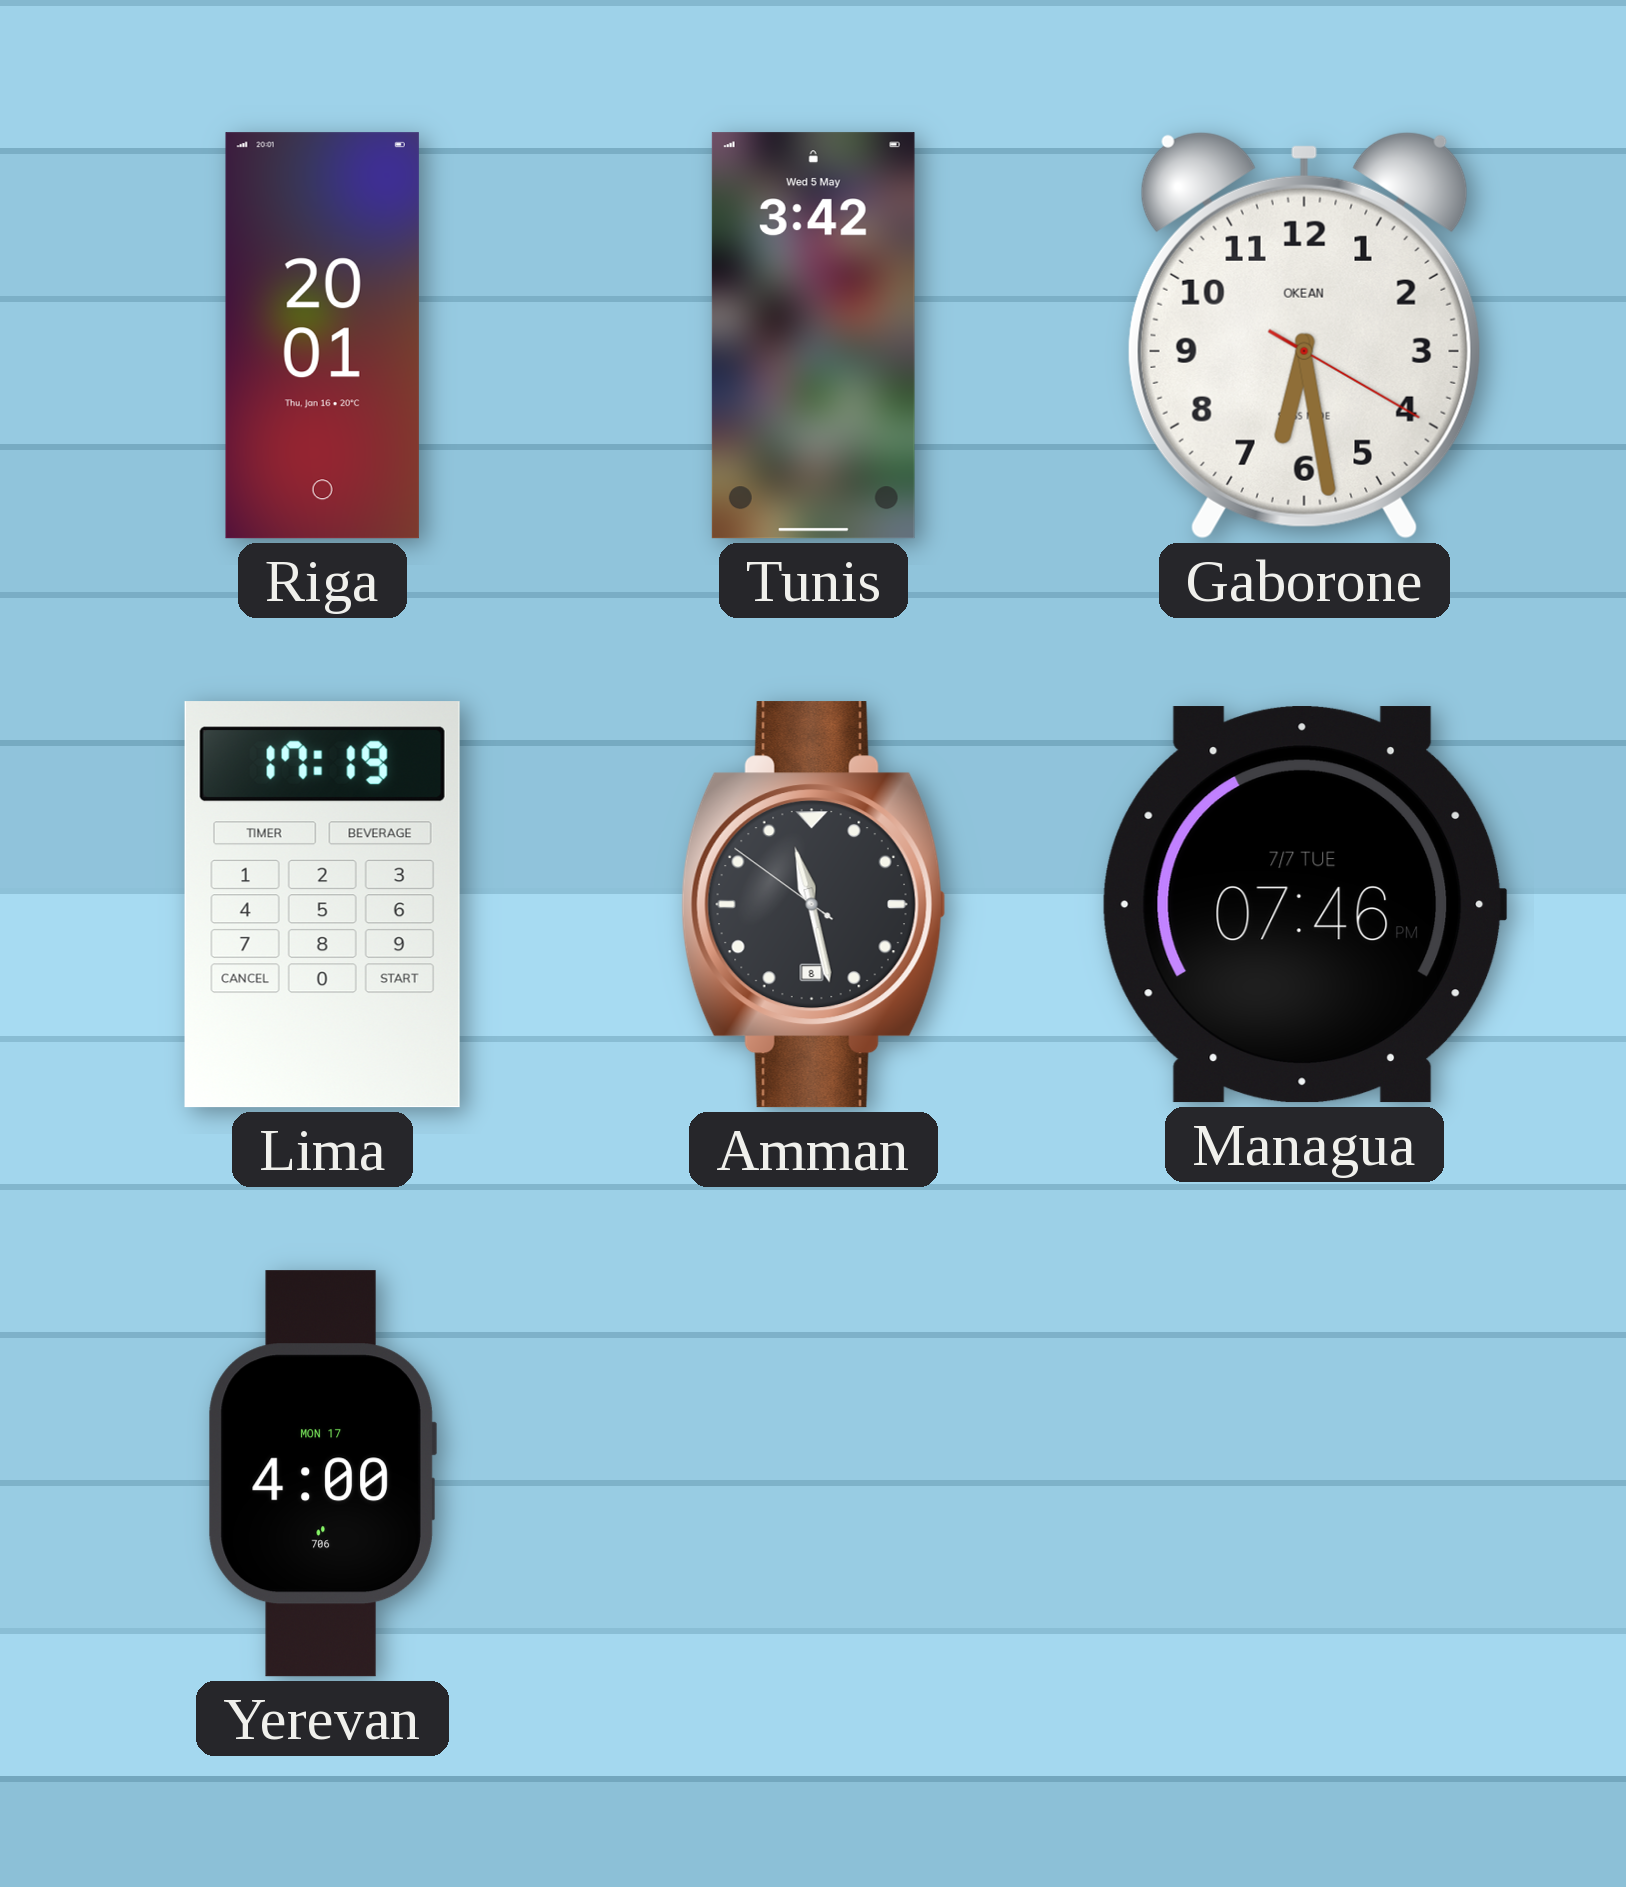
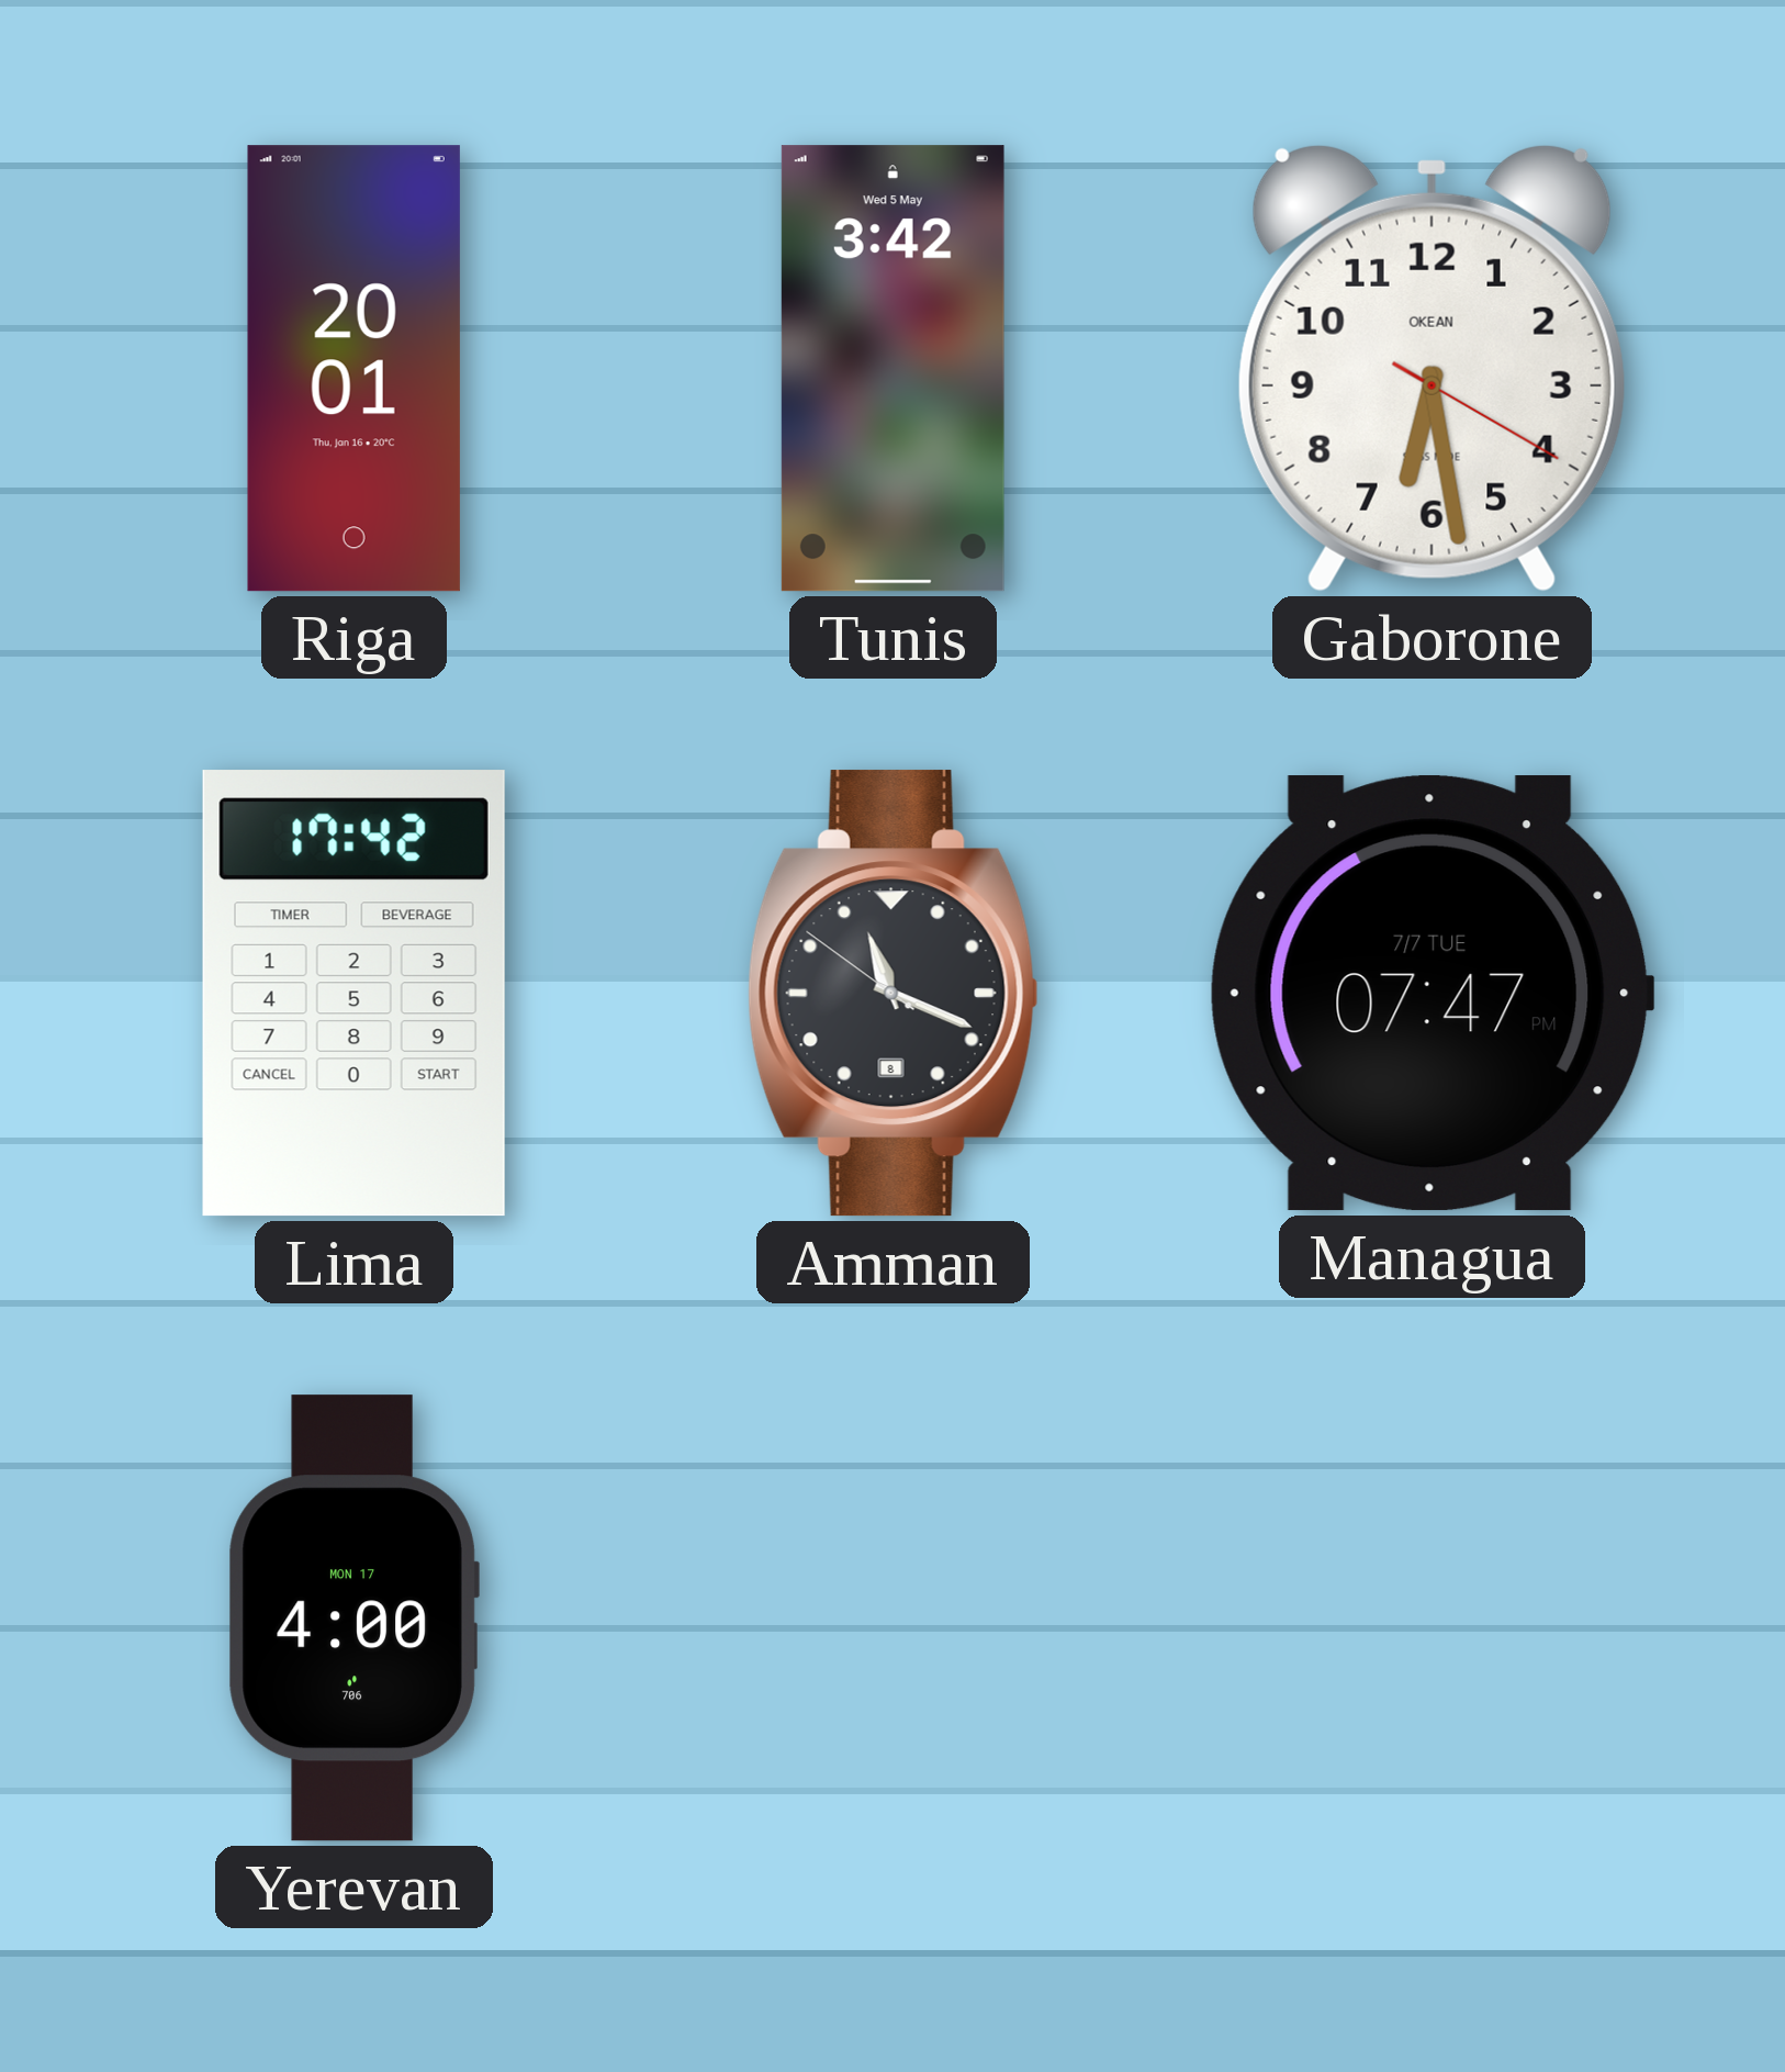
Lima: 17:19 -> 17:42 (353, 994)
Amman: 11:27 -> 11:18 (892, 994)
Managua: 07:46 -> 07:47 (1432, 994)
